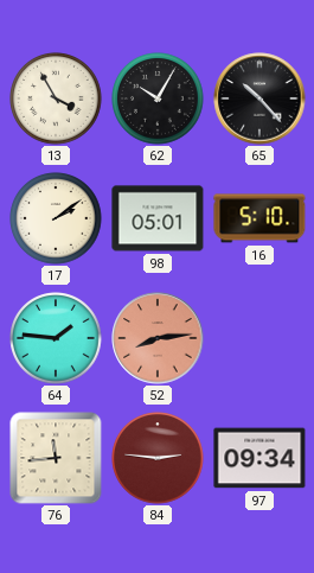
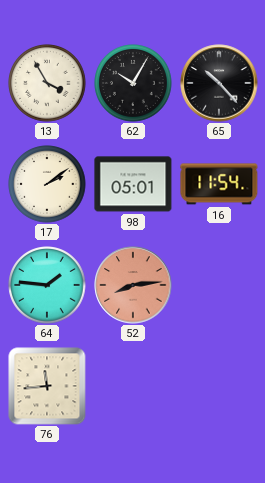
16: 5:10 -> 11:54 (219, 184)
84: 2:46 -> none (158, 458)
97: 09:34 -> none (259, 458)
